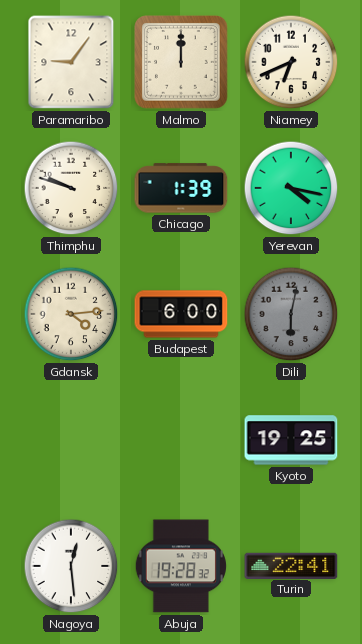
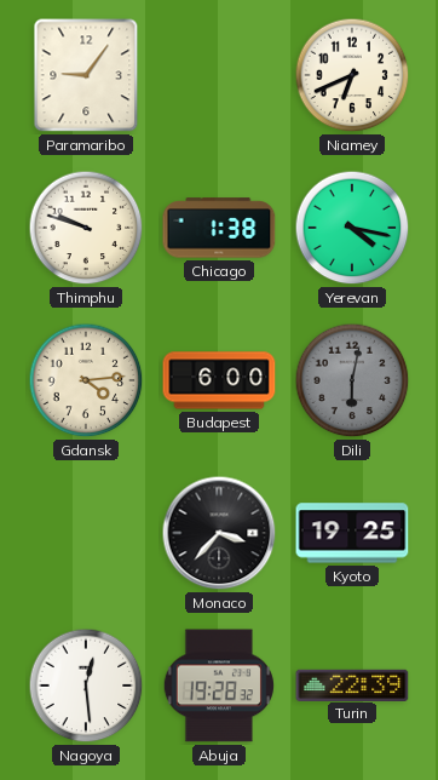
Malmo: 12:00 -> none (182, 63)
Chicago: 1:39 -> 1:38 (219, 228)
Monaco: none -> 3:37 (219, 533)
Turin: 22:41 -> 22:39 (352, 684)
